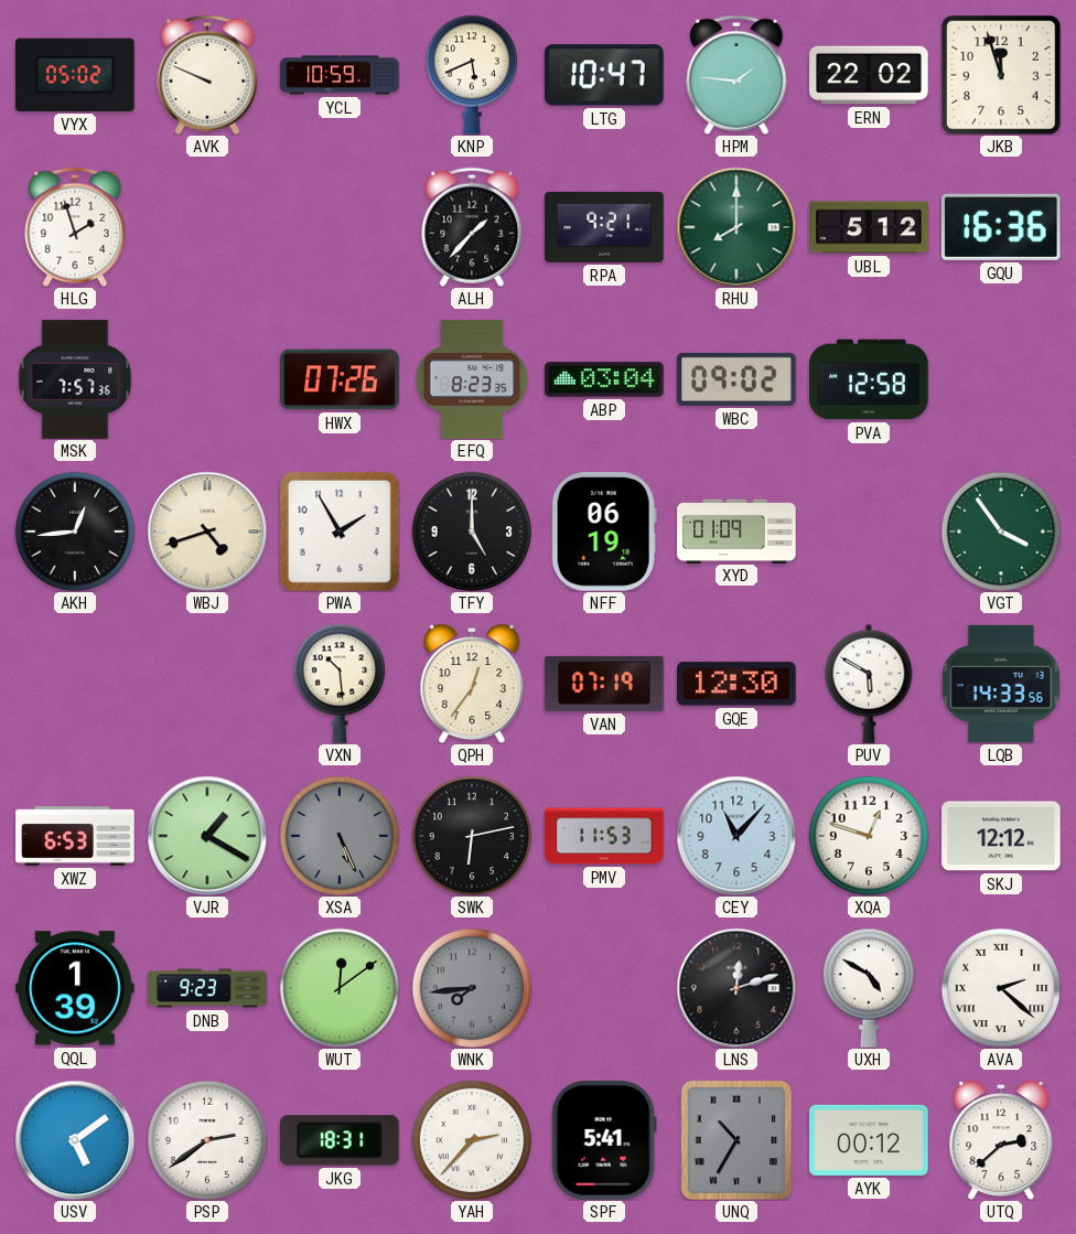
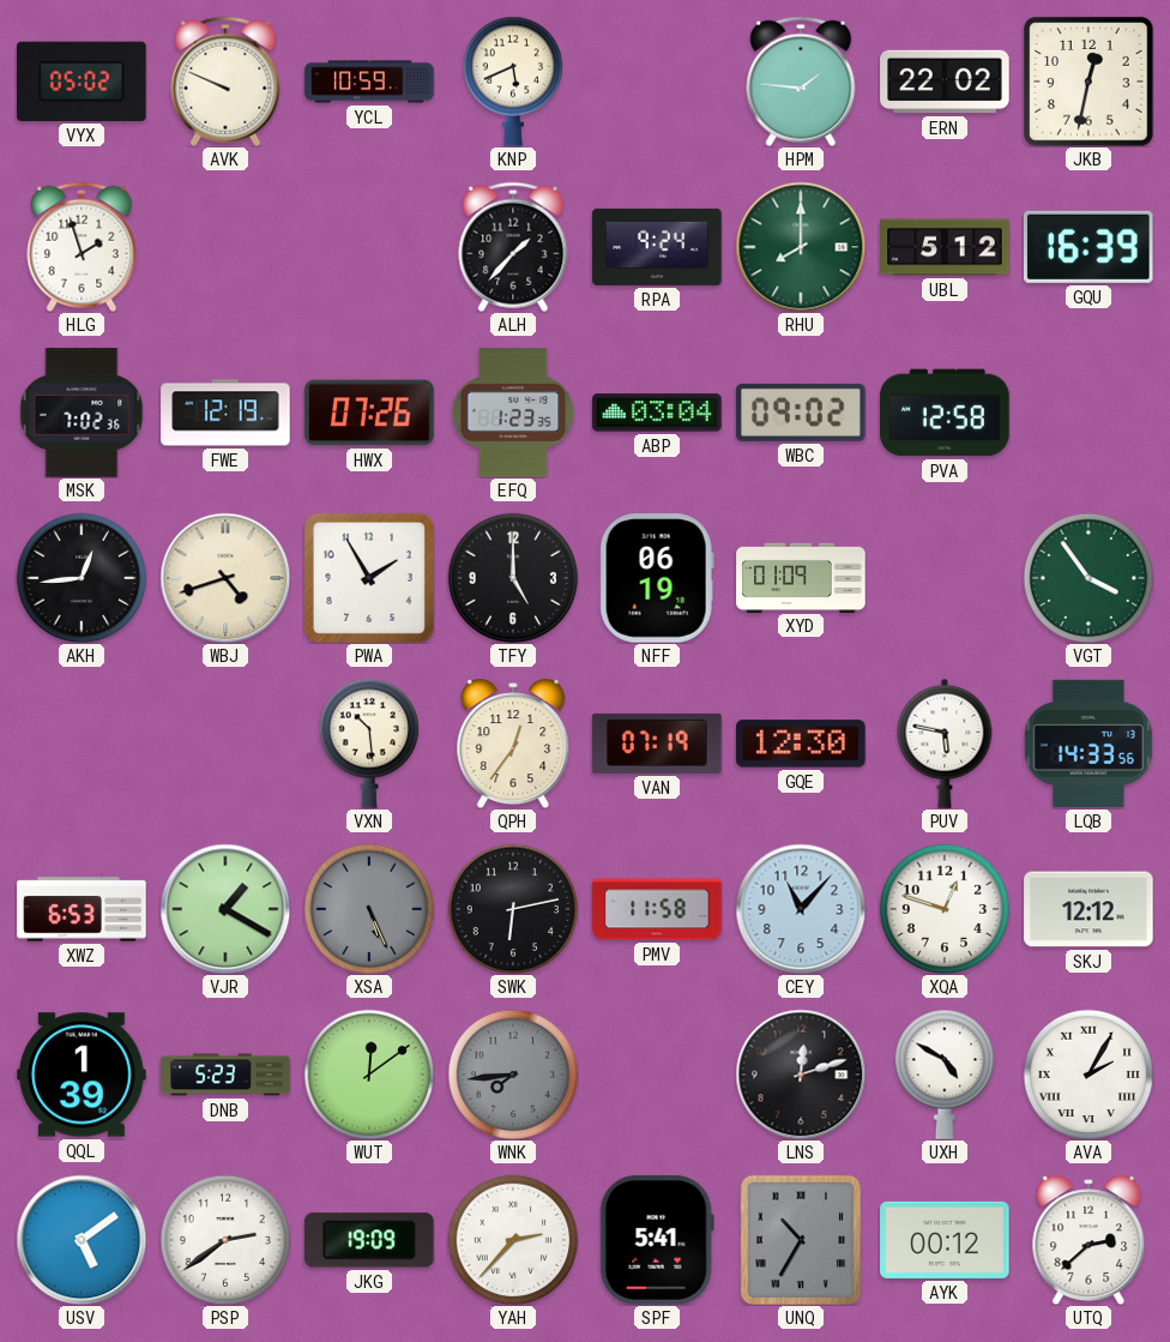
LTG: 10:47 -> none (604, 75)
JKB: 11:57 -> 12:32 (1088, 82)
RPA: 9:21 -> 9:24 (657, 247)
GQU: 16:36 -> 16:39 (1088, 247)
MSK: 7:57 -> 7:02 (82, 413)
FWE: none -> 12:19 (225, 413)
EFQ: 8:23 -> 1:23 (513, 413)
PUV: 5:50 -> 5:47 (945, 744)
PMV: 11:53 -> 11:58 (657, 909)
DNB: 9:23 -> 5:23 (225, 1075)
AVA: 2:22 -> 2:05 (1088, 1075)
JKG: 18:31 -> 19:09 (370, 1240)
